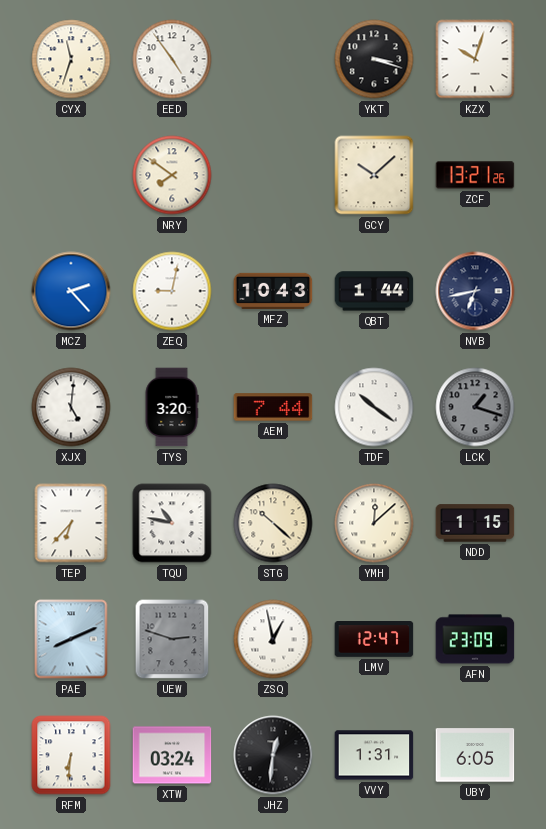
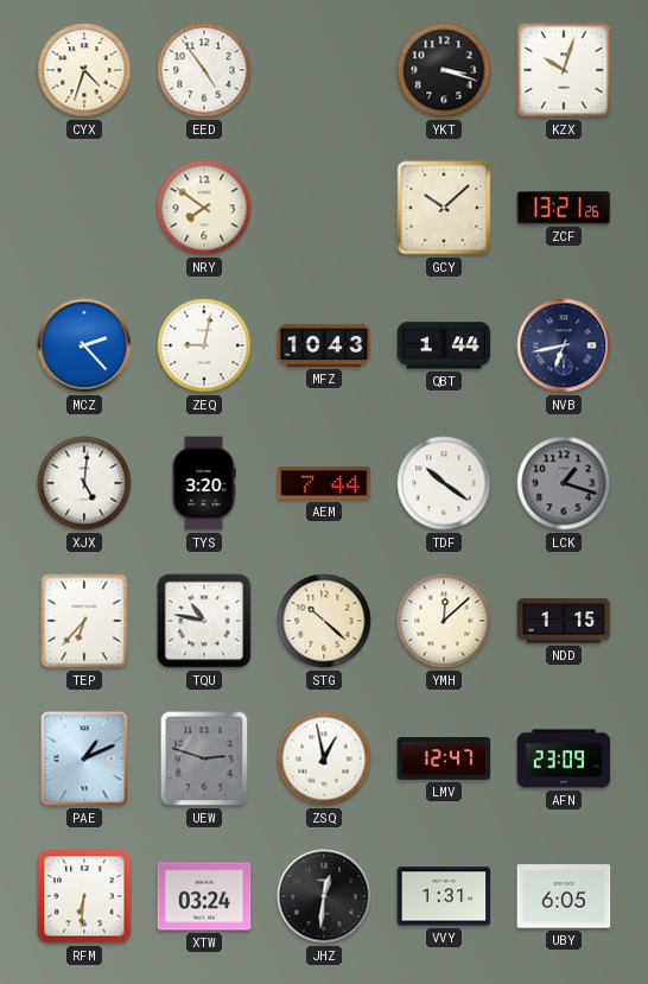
CYX: 11:33 -> 4:33 (84, 70)
PAE: 8:11 -> 1:11 (84, 758)
